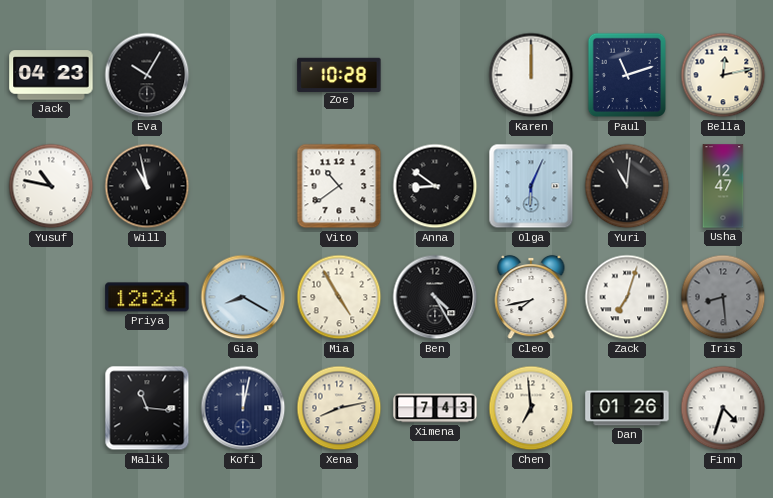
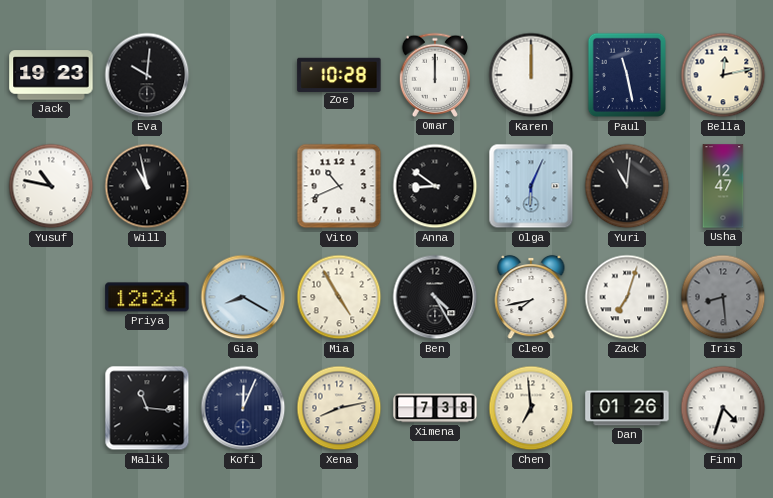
Jack: 04:23 -> 19:23 (51, 75)
Eva: 10:05 -> 10:01 (147, 75)
Omar: none -> 12:00 (434, 75)
Paul: 11:12 -> 11:28 (626, 75)
Vito: 10:39 -> 10:41 (339, 186)
Kofi: 12:02 -> 12:04 (243, 408)
Ximena: 7:43 -> 7:38 (435, 408)
